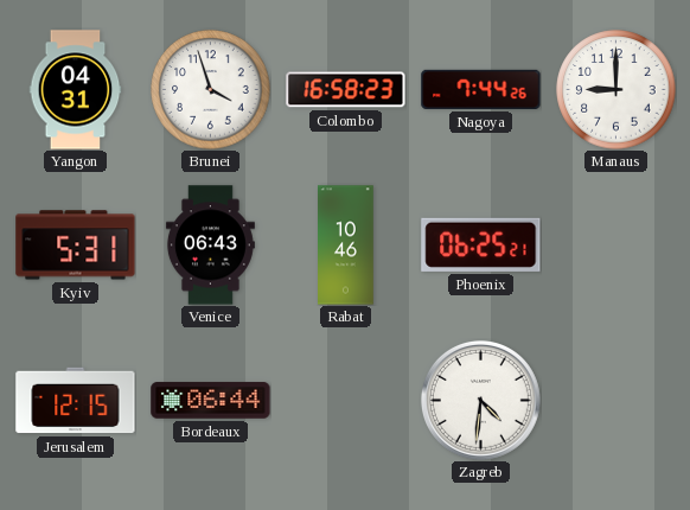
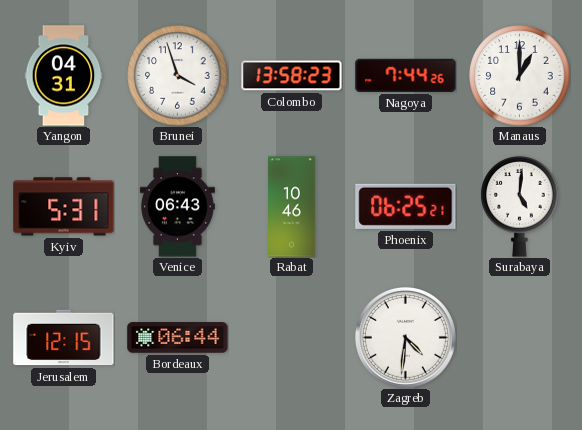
Colombo: 16:58 -> 13:58 (292, 76)
Manaus: 9:00 -> 1:00 (520, 76)
Surabaya: none -> 5:01 (520, 206)
